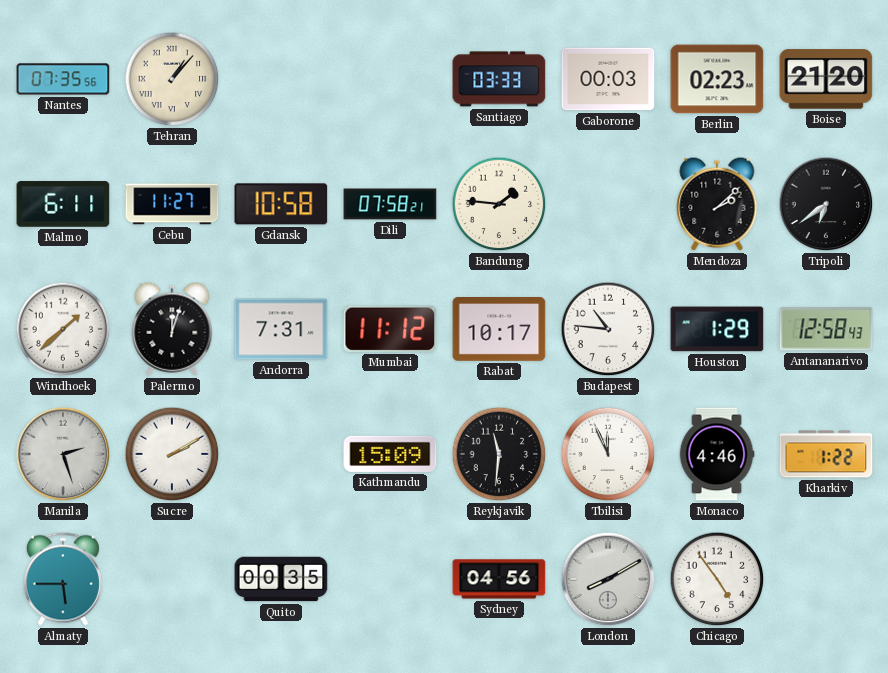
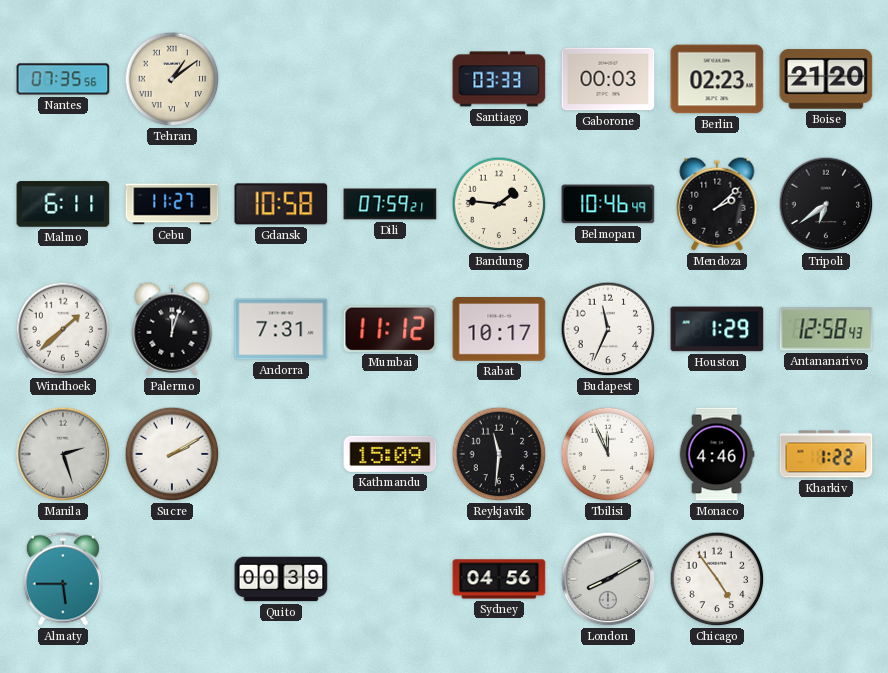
Tehran: 1:07 -> 1:09 (172, 79)
Dili: 07:58 -> 07:59 (390, 204)
Belmopan: none -> 10:46 (608, 204)
Budapest: 10:46 -> 11:34 (608, 329)
Quito: 00:35 -> 00:39 (281, 579)
